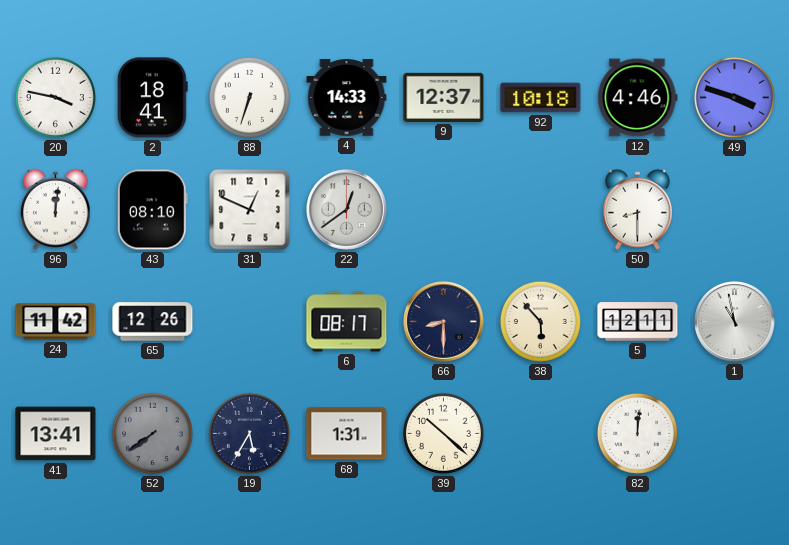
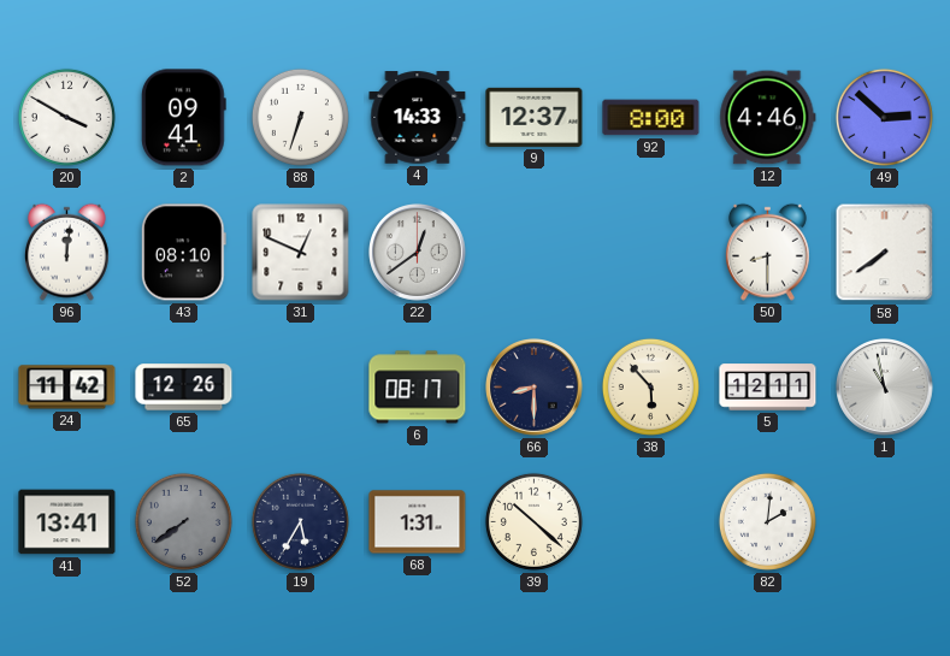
20: 3:47 -> 3:50 (66, 117)
2: 18:41 -> 09:41 (183, 118)
92: 10:18 -> 8:00 (651, 118)
49: 3:48 -> 2:52 (884, 117)
58: none -> 7:39 (885, 253)
82: 12:01 -> 2:01 (767, 521)
